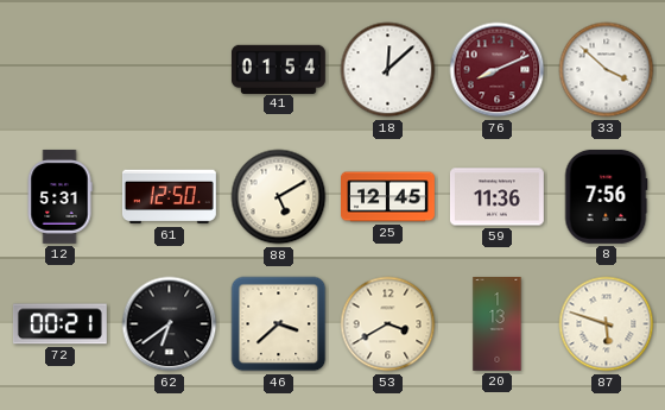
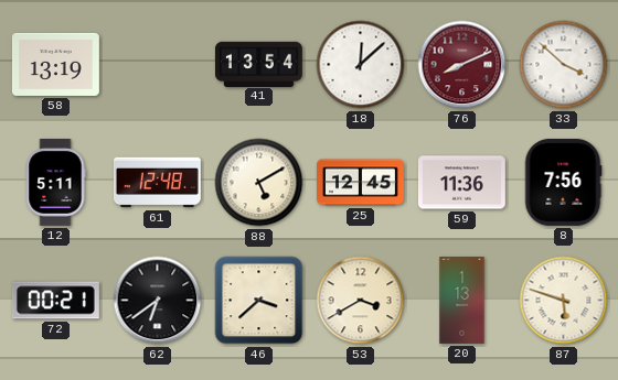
58: none -> 13:19 (55, 64)
41: 01:54 -> 13:54 (258, 64)
12: 5:31 -> 5:11 (55, 182)
61: 12:50 -> 12:48 (157, 183)
